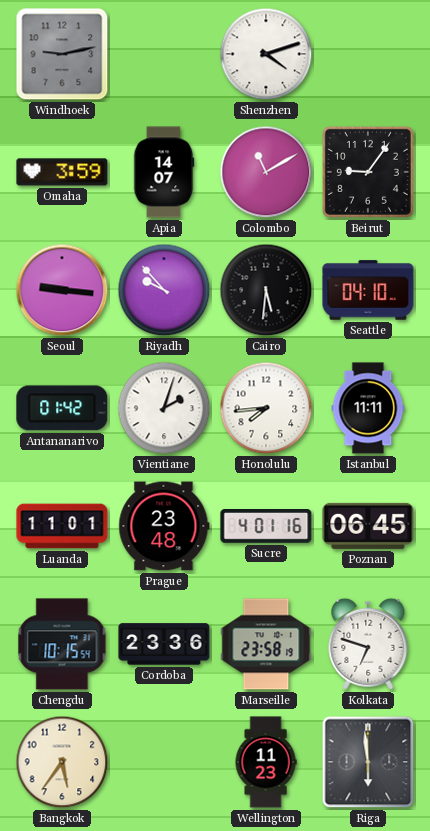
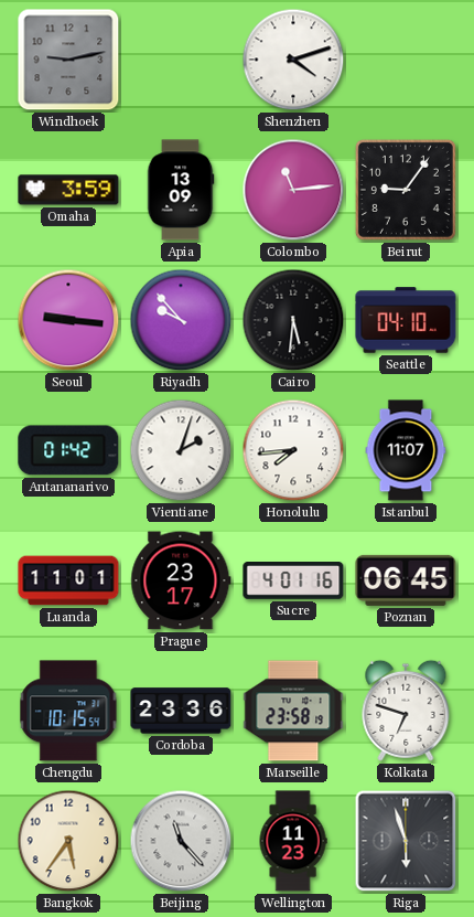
Apia: 14:07 -> 13:09 (181, 190)
Colombo: 11:10 -> 11:14 (293, 190)
Istanbul: 11:11 -> 11:07 (406, 450)
Prague: 23:48 -> 23:17 (181, 580)
Beijing: none -> 11:23 (181, 841)
Riga: 5:59 -> 5:57 (406, 841)
